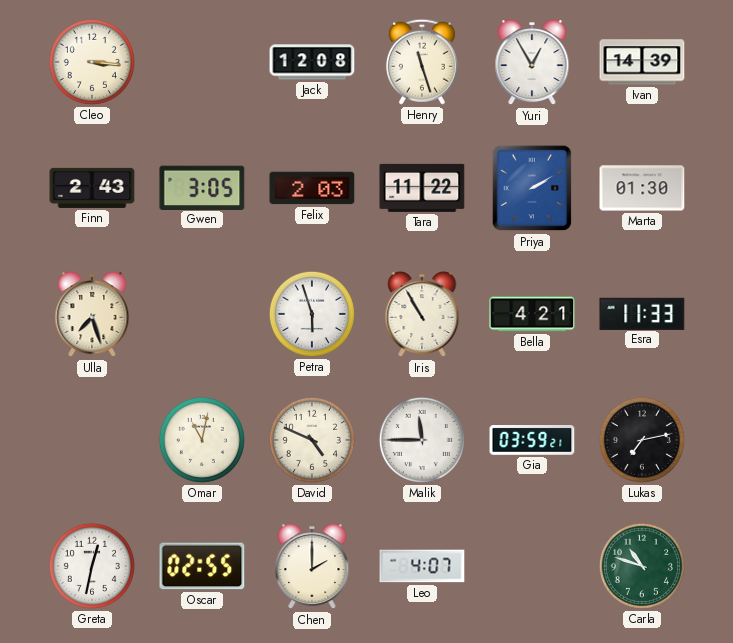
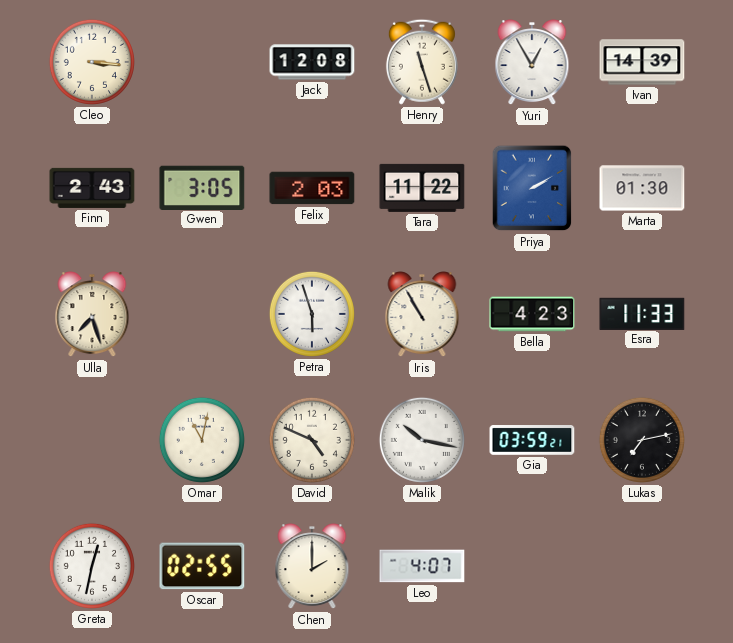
Bella: 4:21 -> 4:23 (532, 314)
Malik: 11:45 -> 10:17 (422, 440)
Carla: 10:48 -> none (642, 566)
